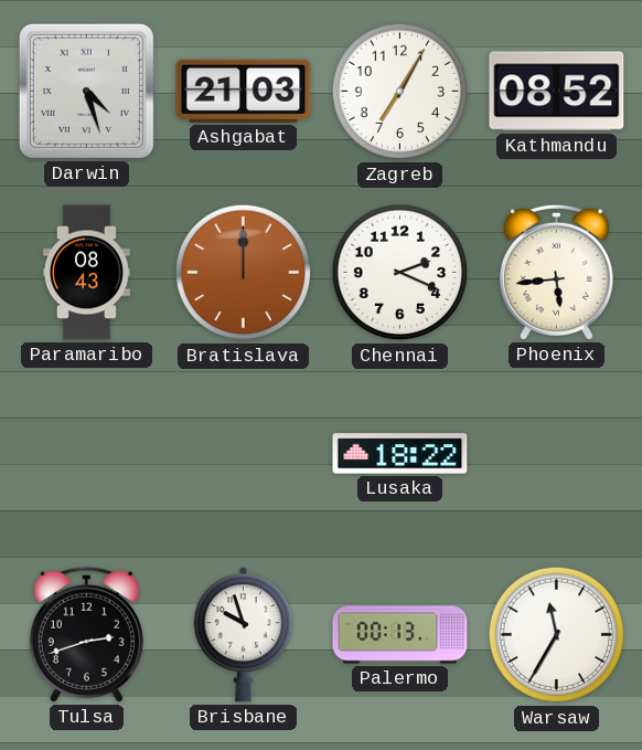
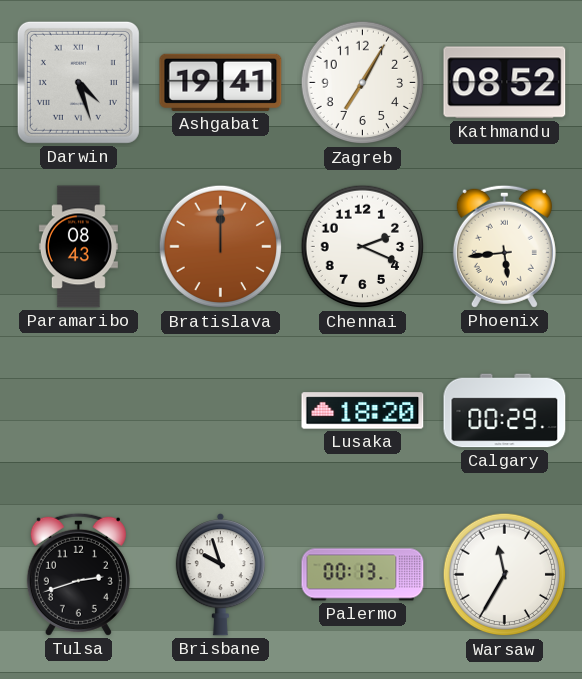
Ashgabat: 21:03 -> 19:41 (221, 82)
Lusaka: 18:22 -> 18:20 (363, 411)
Calgary: none -> 00:29 (505, 411)
